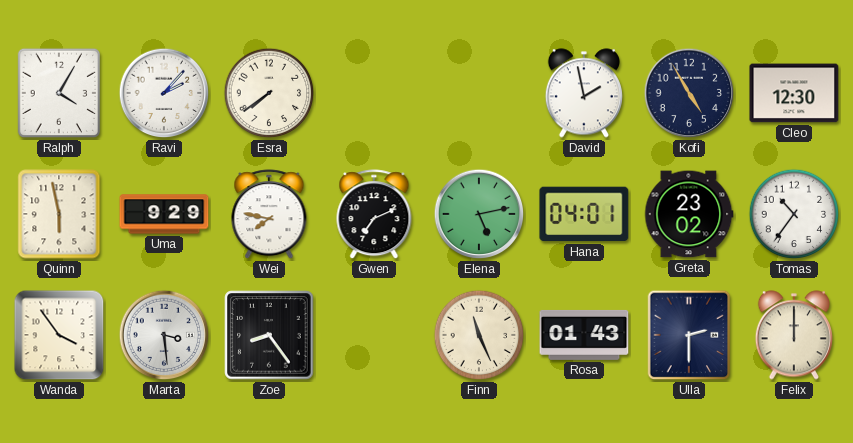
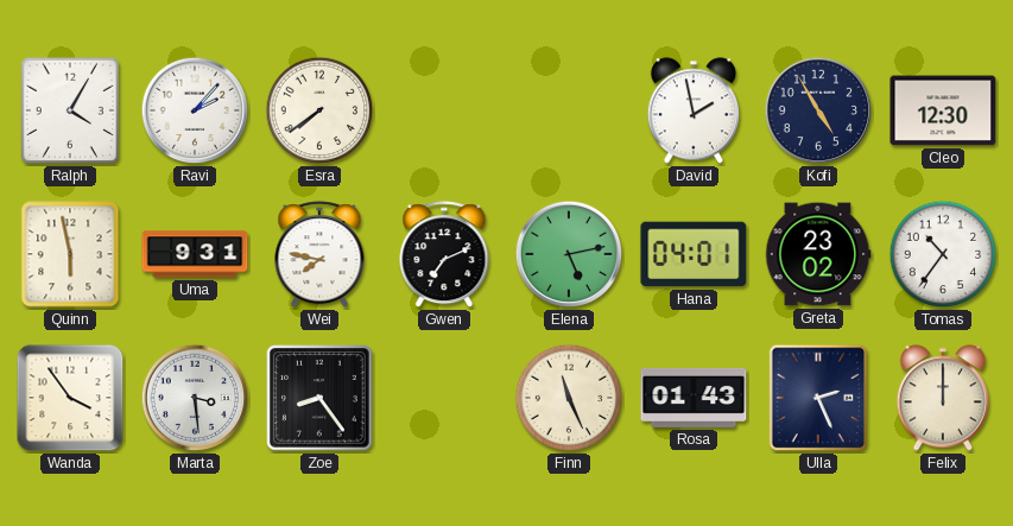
Uma: 9:29 -> 9:31 (195, 254)
Ulla: 2:30 -> 2:26 (818, 398)
